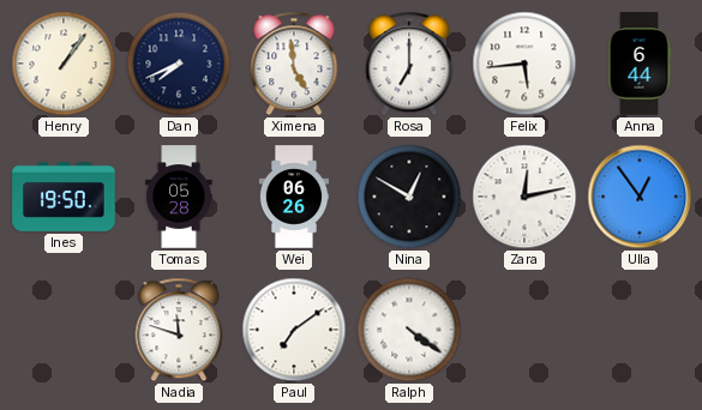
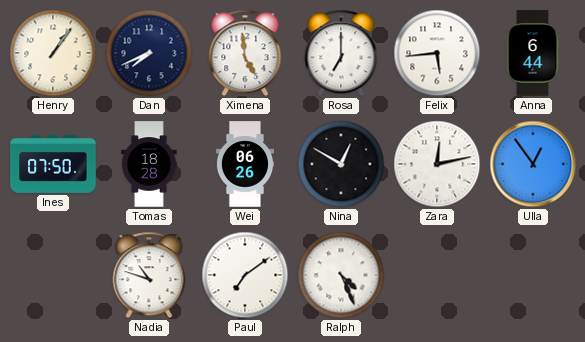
Ines: 19:50 -> 07:50 (53, 165)
Tomas: 05:28 -> 18:28 (149, 164)
Nadia: 11:48 -> 10:48 (149, 275)
Ralph: 4:21 -> 4:26 (341, 275)
